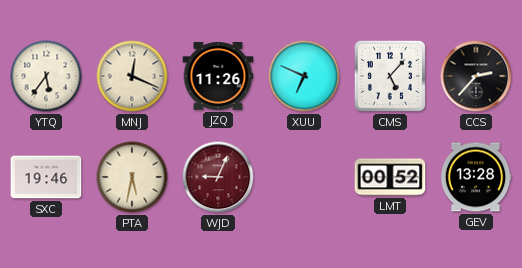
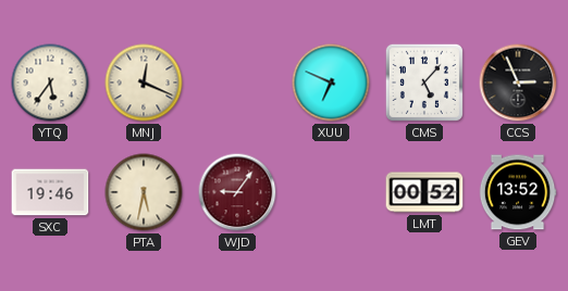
JZQ: 11:26 -> none (218, 76)
CCS: 2:37 -> 2:56 (518, 83)
WJD: 9:04 -> 9:06 (237, 192)
GEV: 13:28 -> 13:52 (518, 192)
